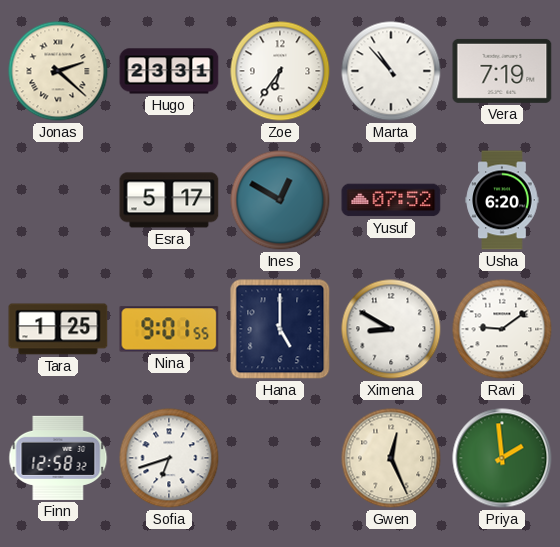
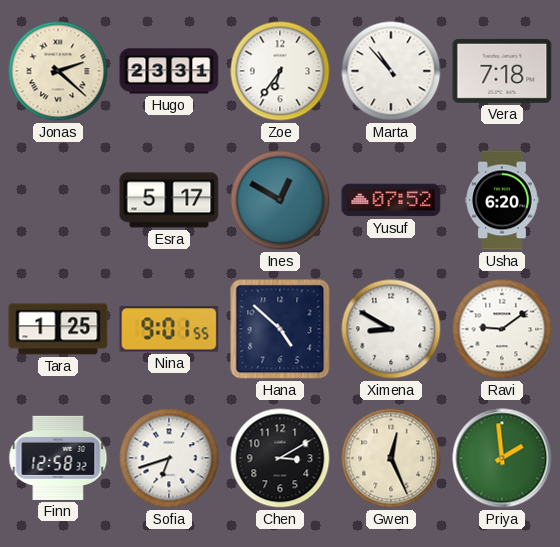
Vera: 7:19 -> 7:18 (502, 71)
Hana: 5:00 -> 4:52 (280, 329)
Chen: none -> 3:10 (280, 458)
